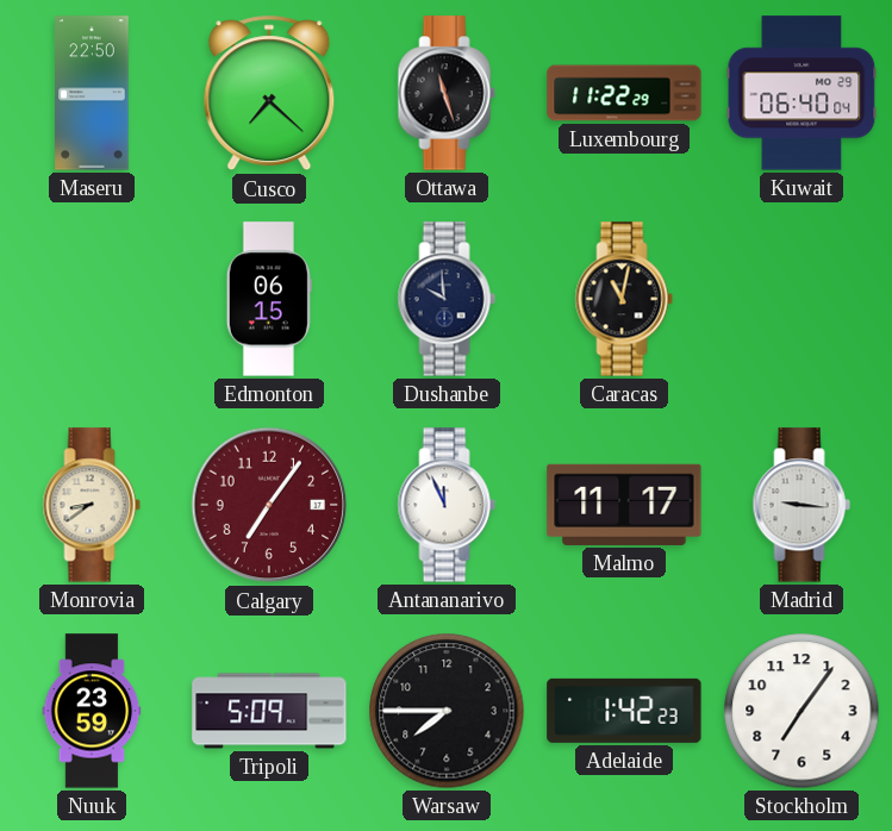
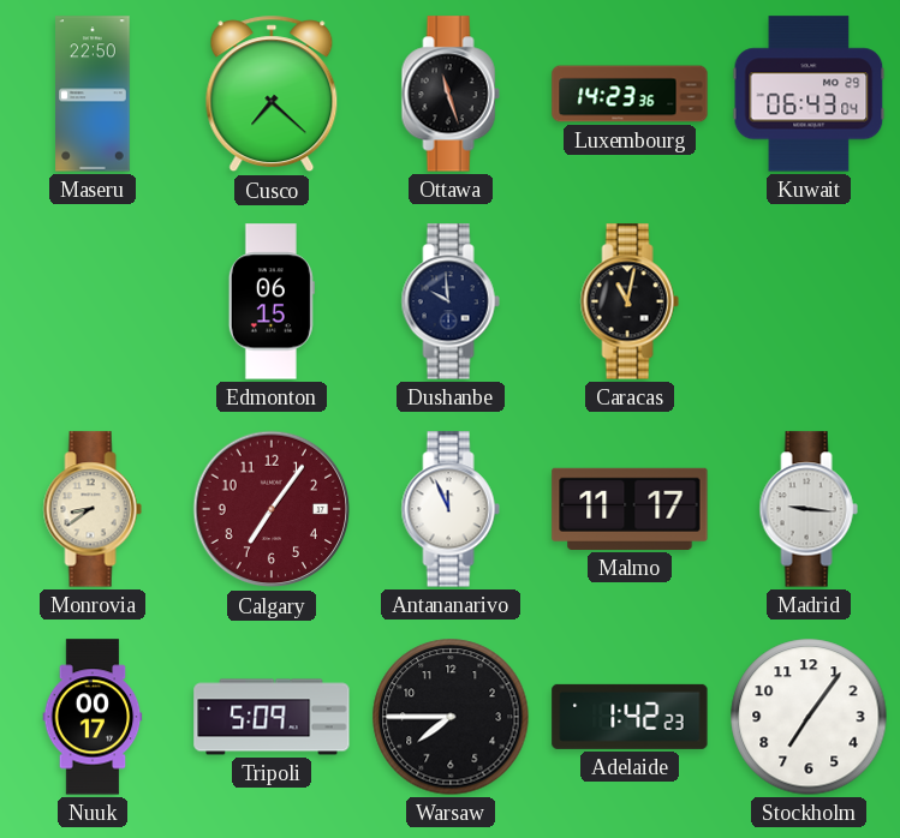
Luxembourg: 11:22 -> 14:23 (630, 94)
Kuwait: 06:40 -> 06:43 (809, 94)
Nuuk: 23:59 -> 00:17 (93, 717)
